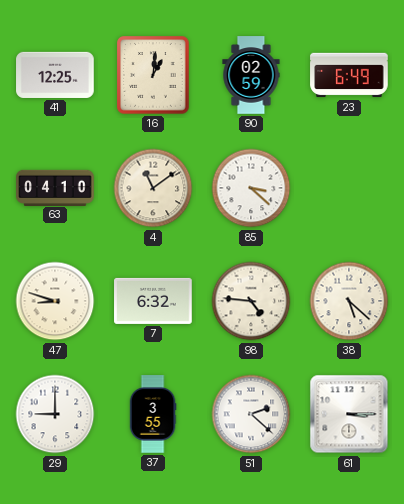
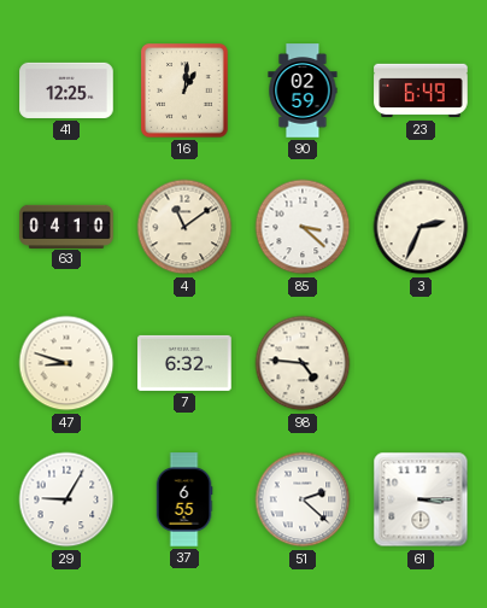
3: none -> 2:34 (421, 227)
38: 5:22 -> none (349, 301)
29: 9:00 -> 9:05 (66, 499)
37: 3:55 -> 6:55 (184, 499)
